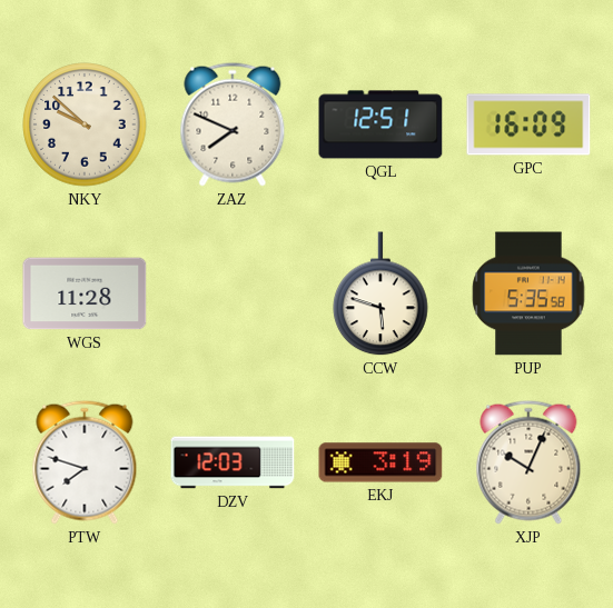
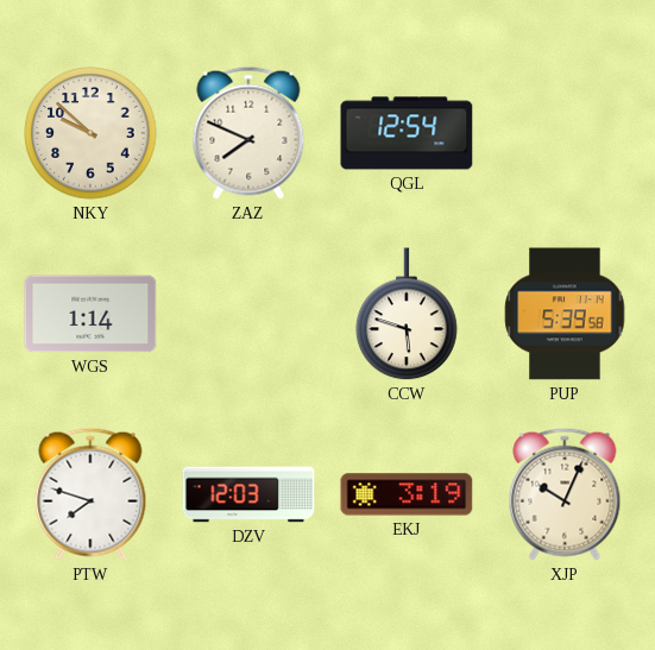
QGL: 12:51 -> 12:54 (407, 133)
GPC: 16:09 -> none (528, 124)
WGS: 11:28 -> 1:14 (90, 314)
PUP: 5:35 -> 5:39 (565, 314)
